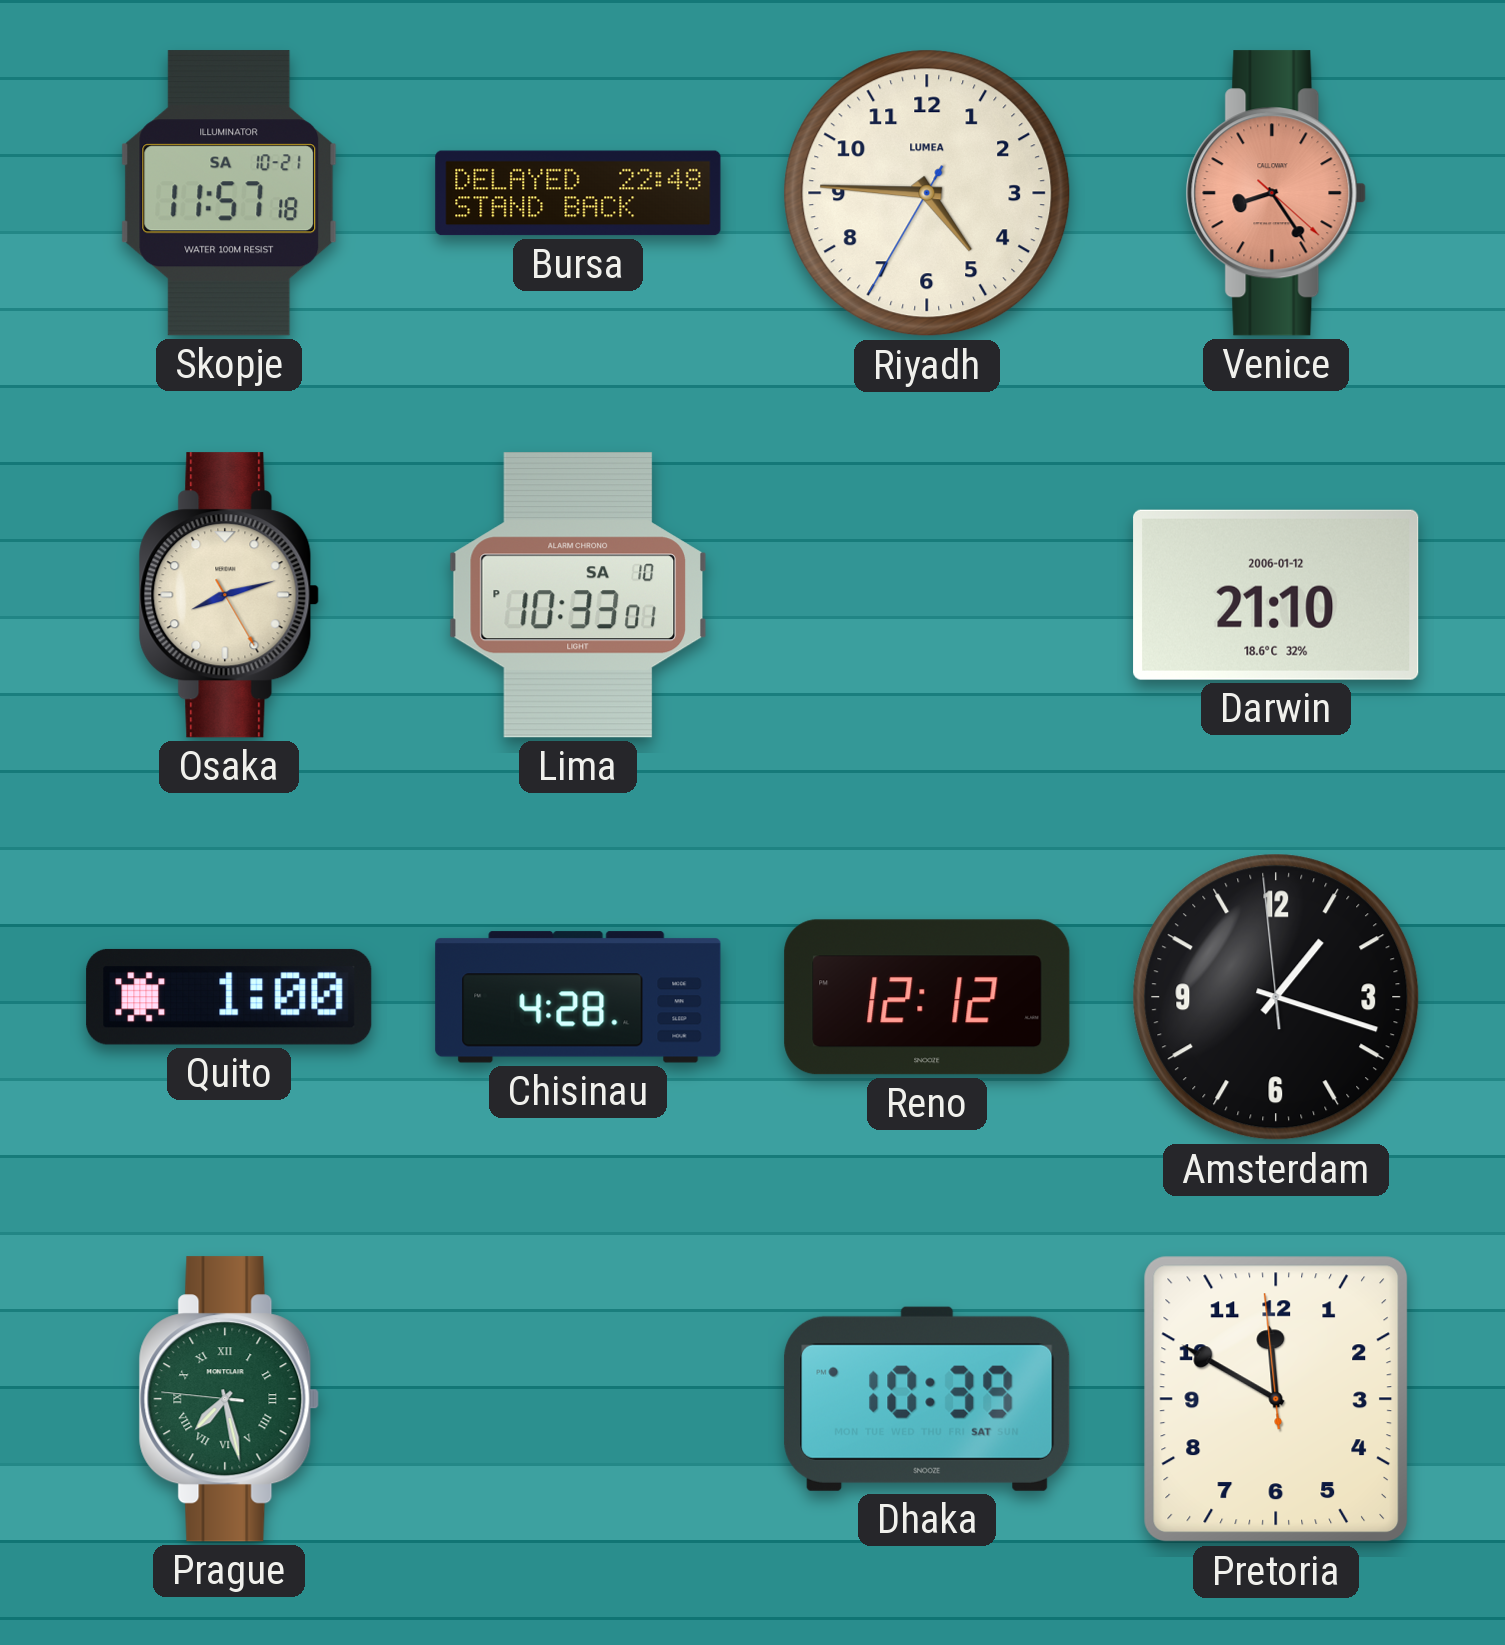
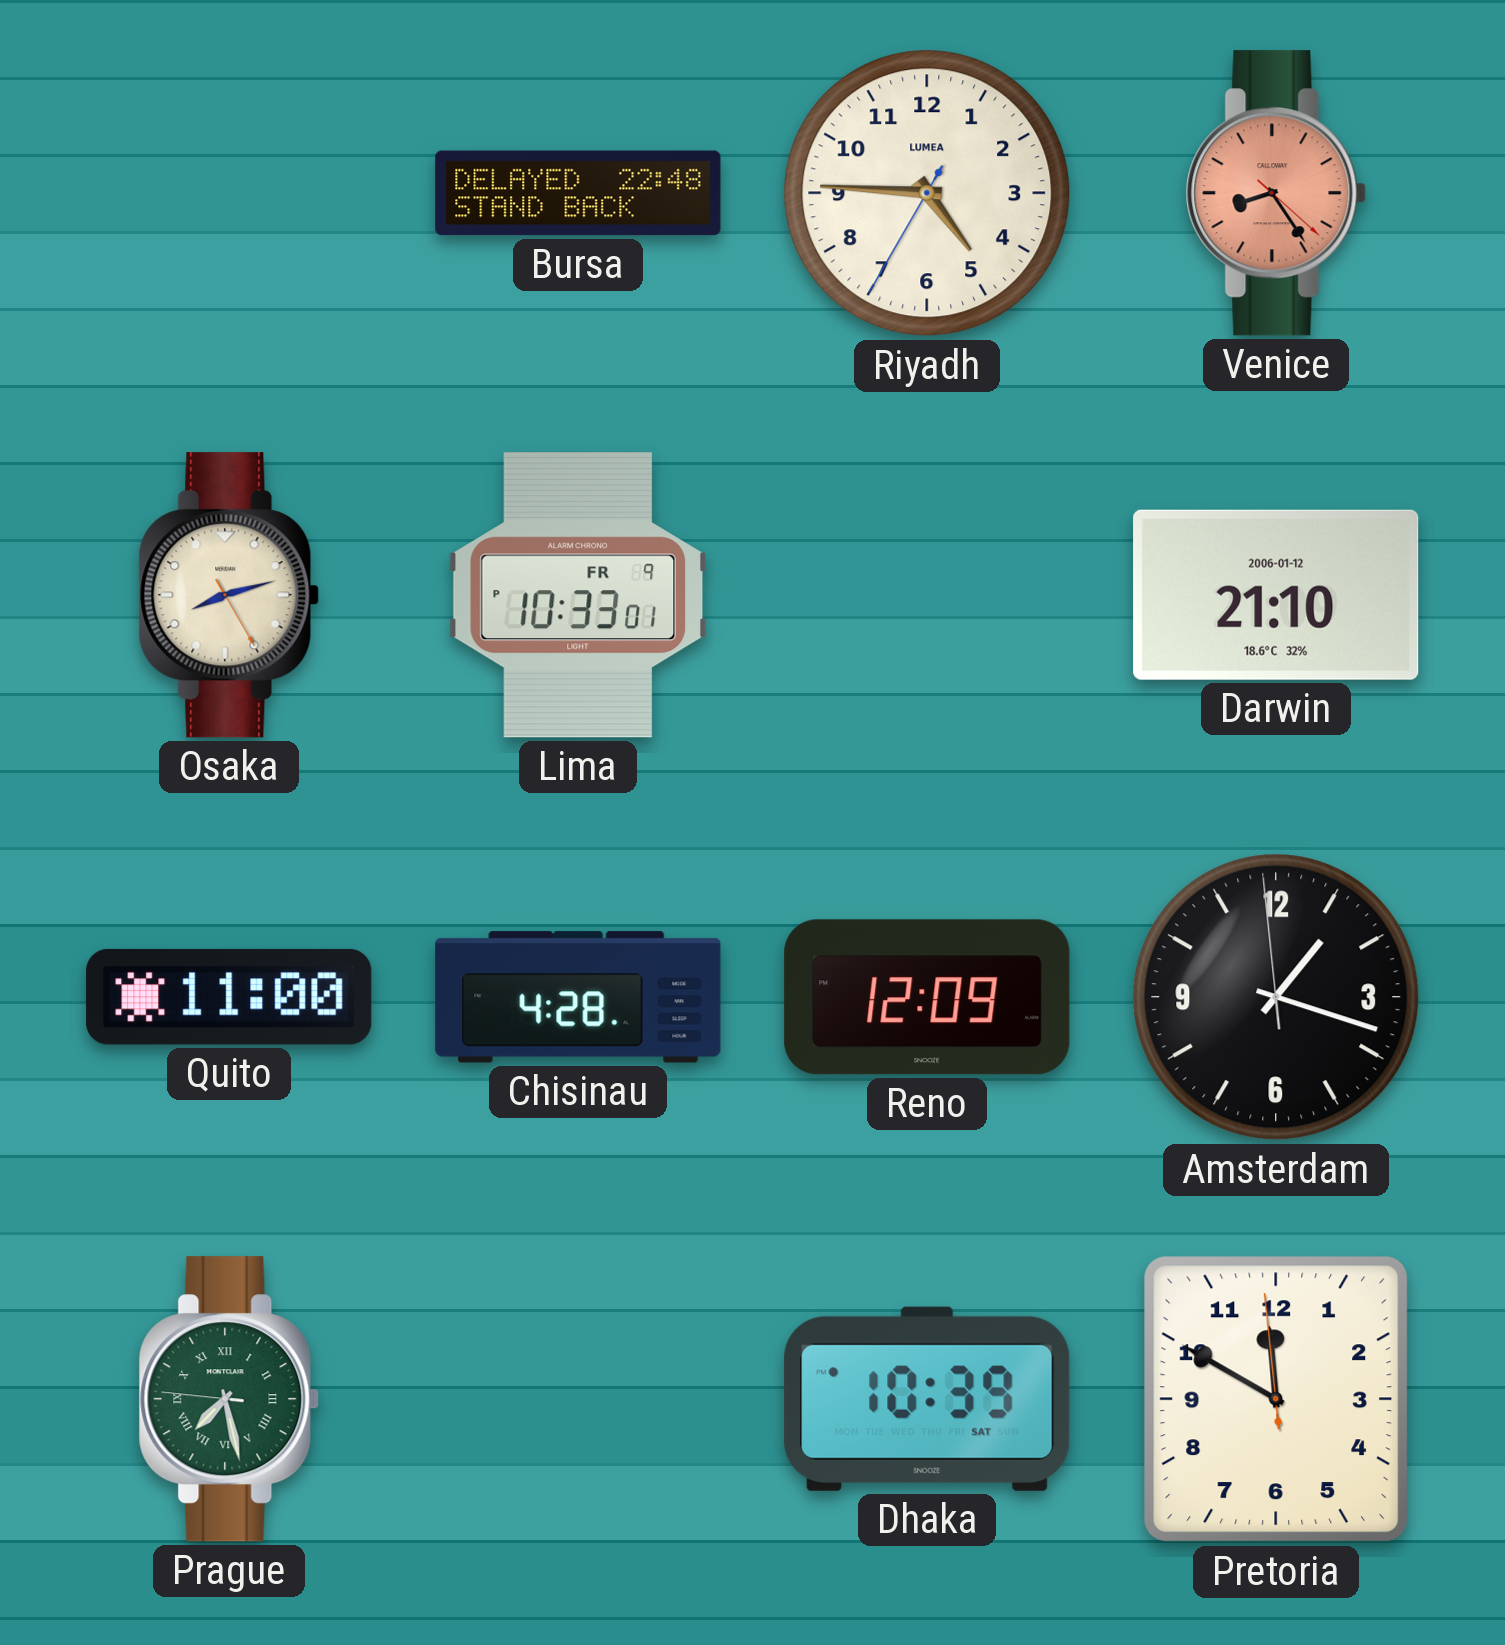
Skopje: 11:57 -> none (229, 193)
Lima date: SA 10 -> FR 9 (578, 595)
Quito: 1:00 -> 11:00 (229, 997)
Reno: 12:12 -> 12:09 (927, 997)
